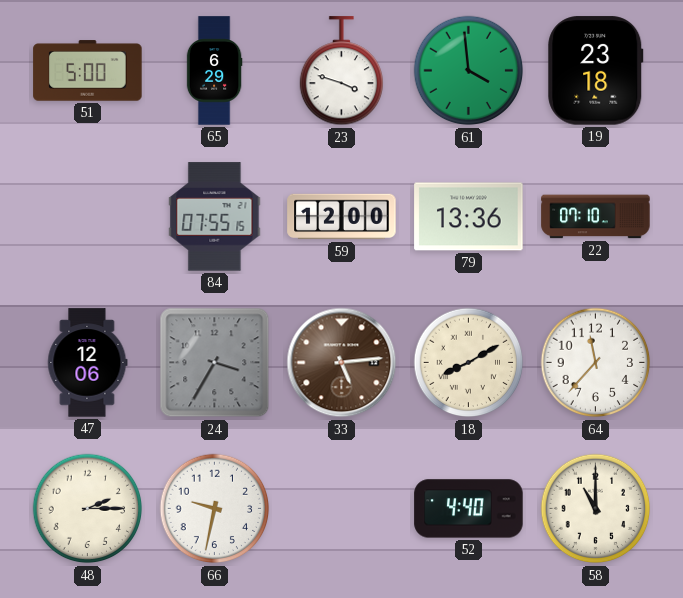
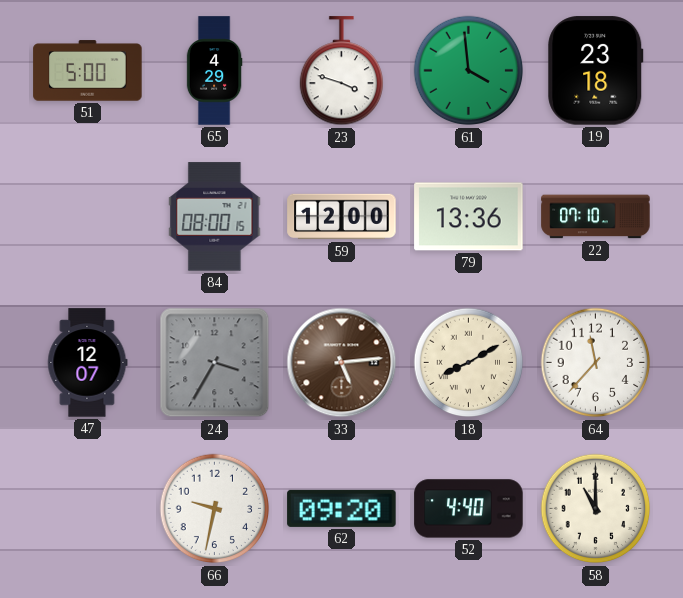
65: 6:29 -> 4:29 (214, 71)
84: 07:55 -> 08:00 (215, 217)
47: 12:06 -> 12:07 (88, 363)
48: 2:15 -> none (88, 509)
62: none -> 09:20 (342, 508)
